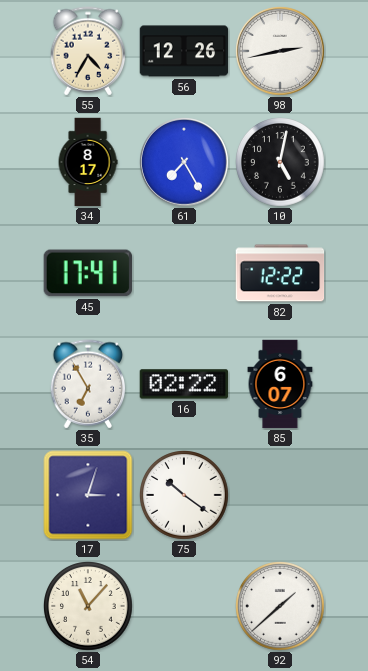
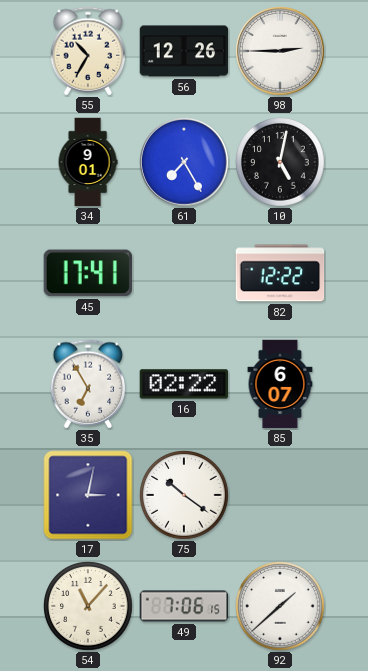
55: 4:35 -> 10:35 (88, 51)
98: 2:43 -> 2:45 (281, 52)
34: 8:17 -> 9:01 (88, 162)
17: 3:03 -> 3:02 (88, 495)
49: none -> 7:06 (184, 606)
